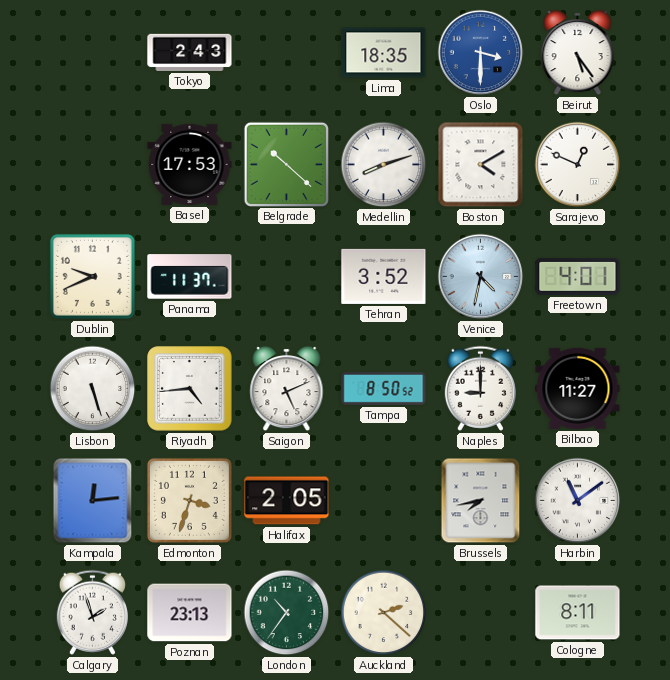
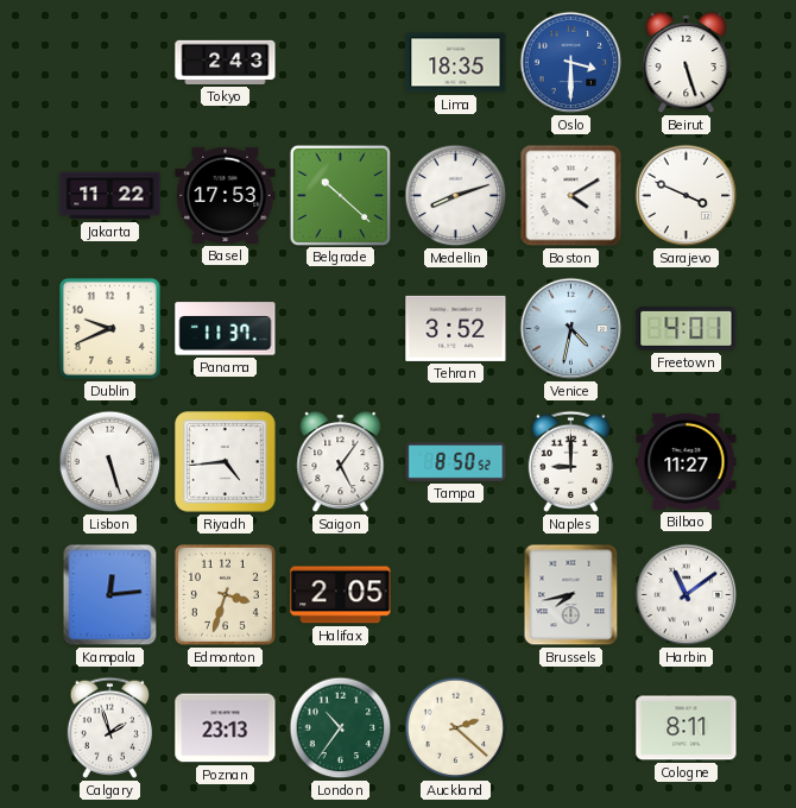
Beirut: 5:24 -> 5:27 (687, 63)
Jakarta: none -> 11:22 (110, 196)
Sarajevo: 12:49 -> 3:49 (687, 196)
Saigon: 5:11 -> 5:06 (341, 462)
